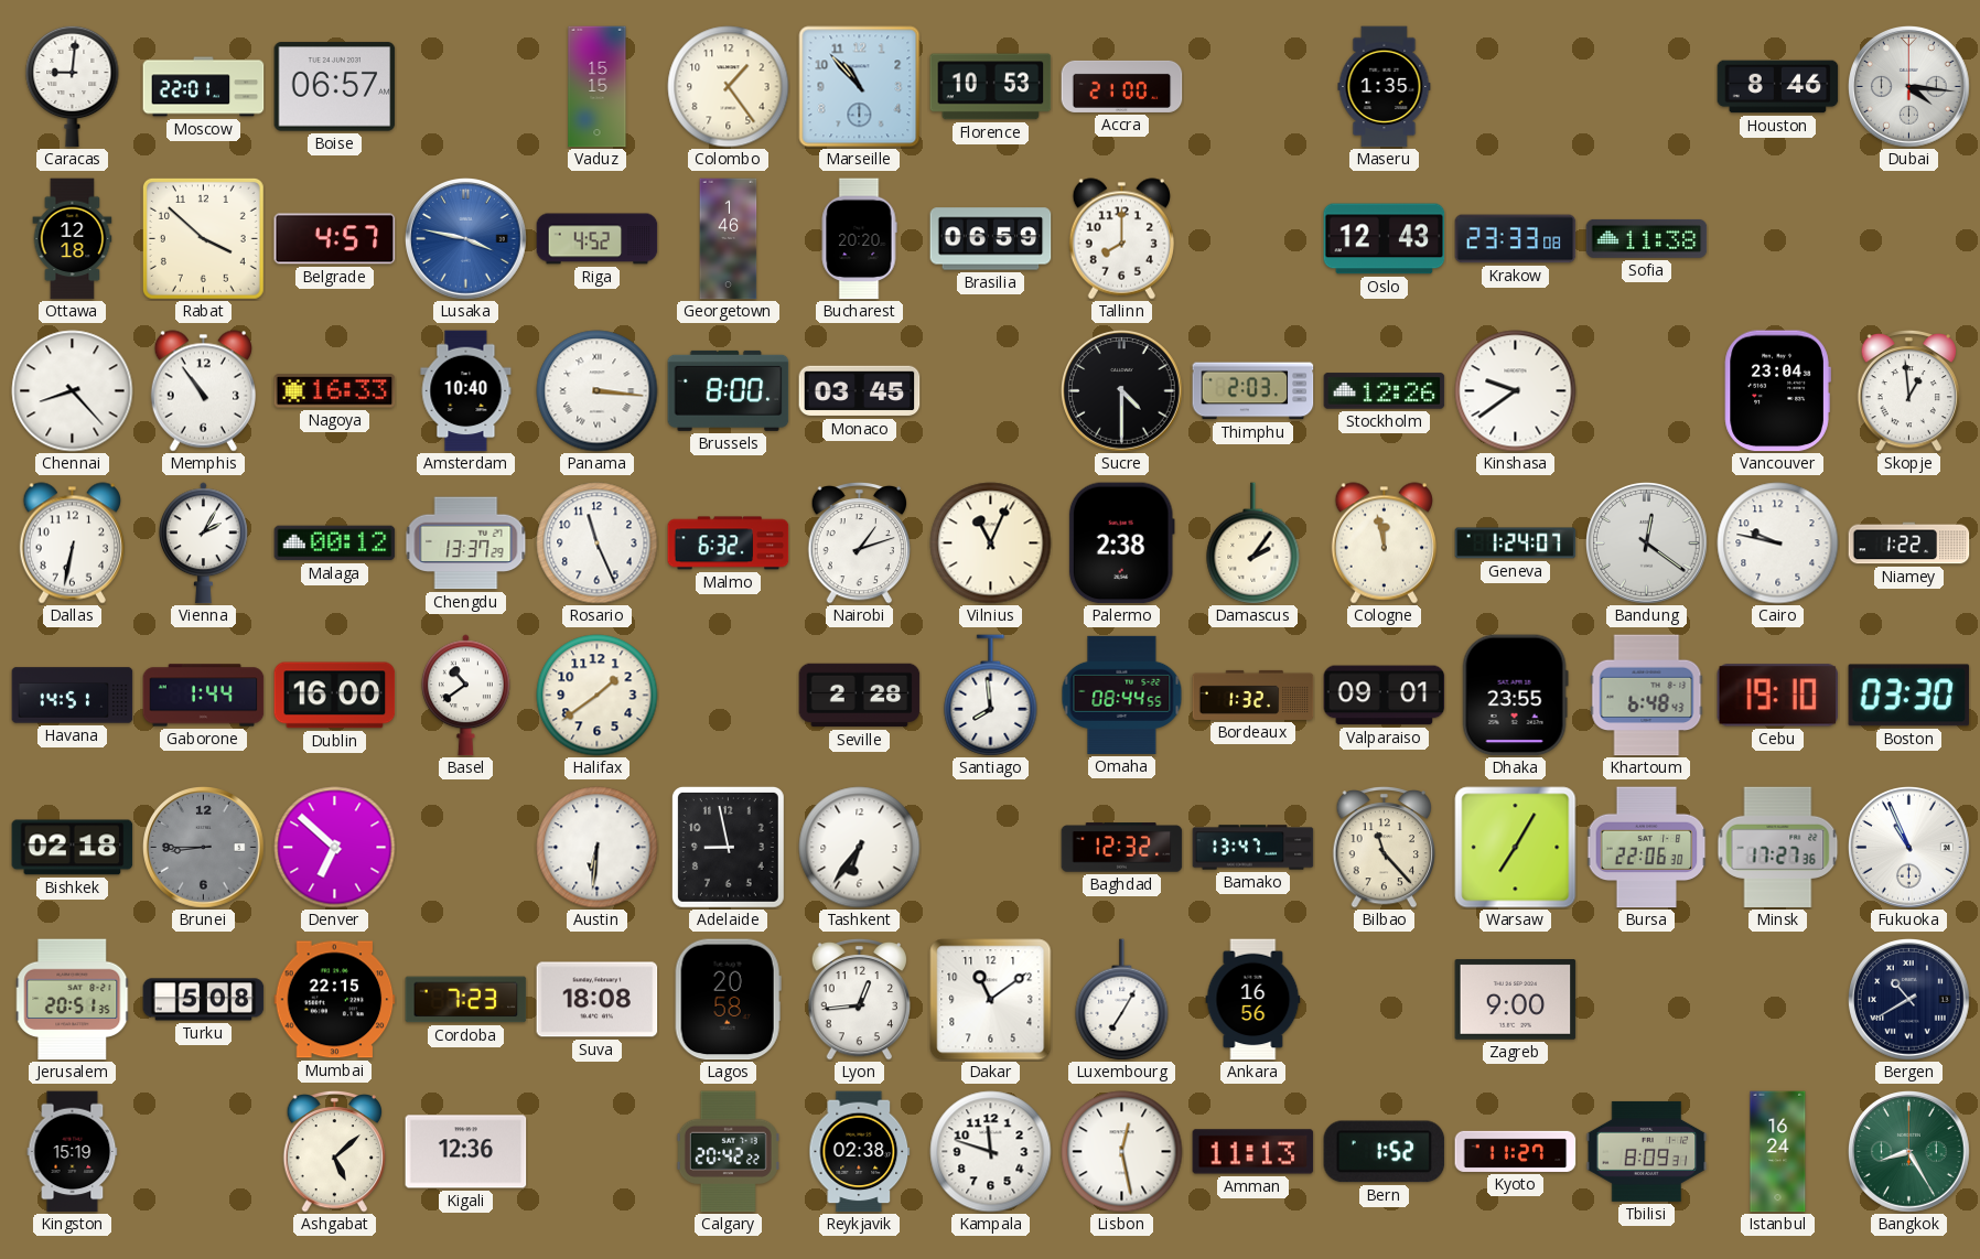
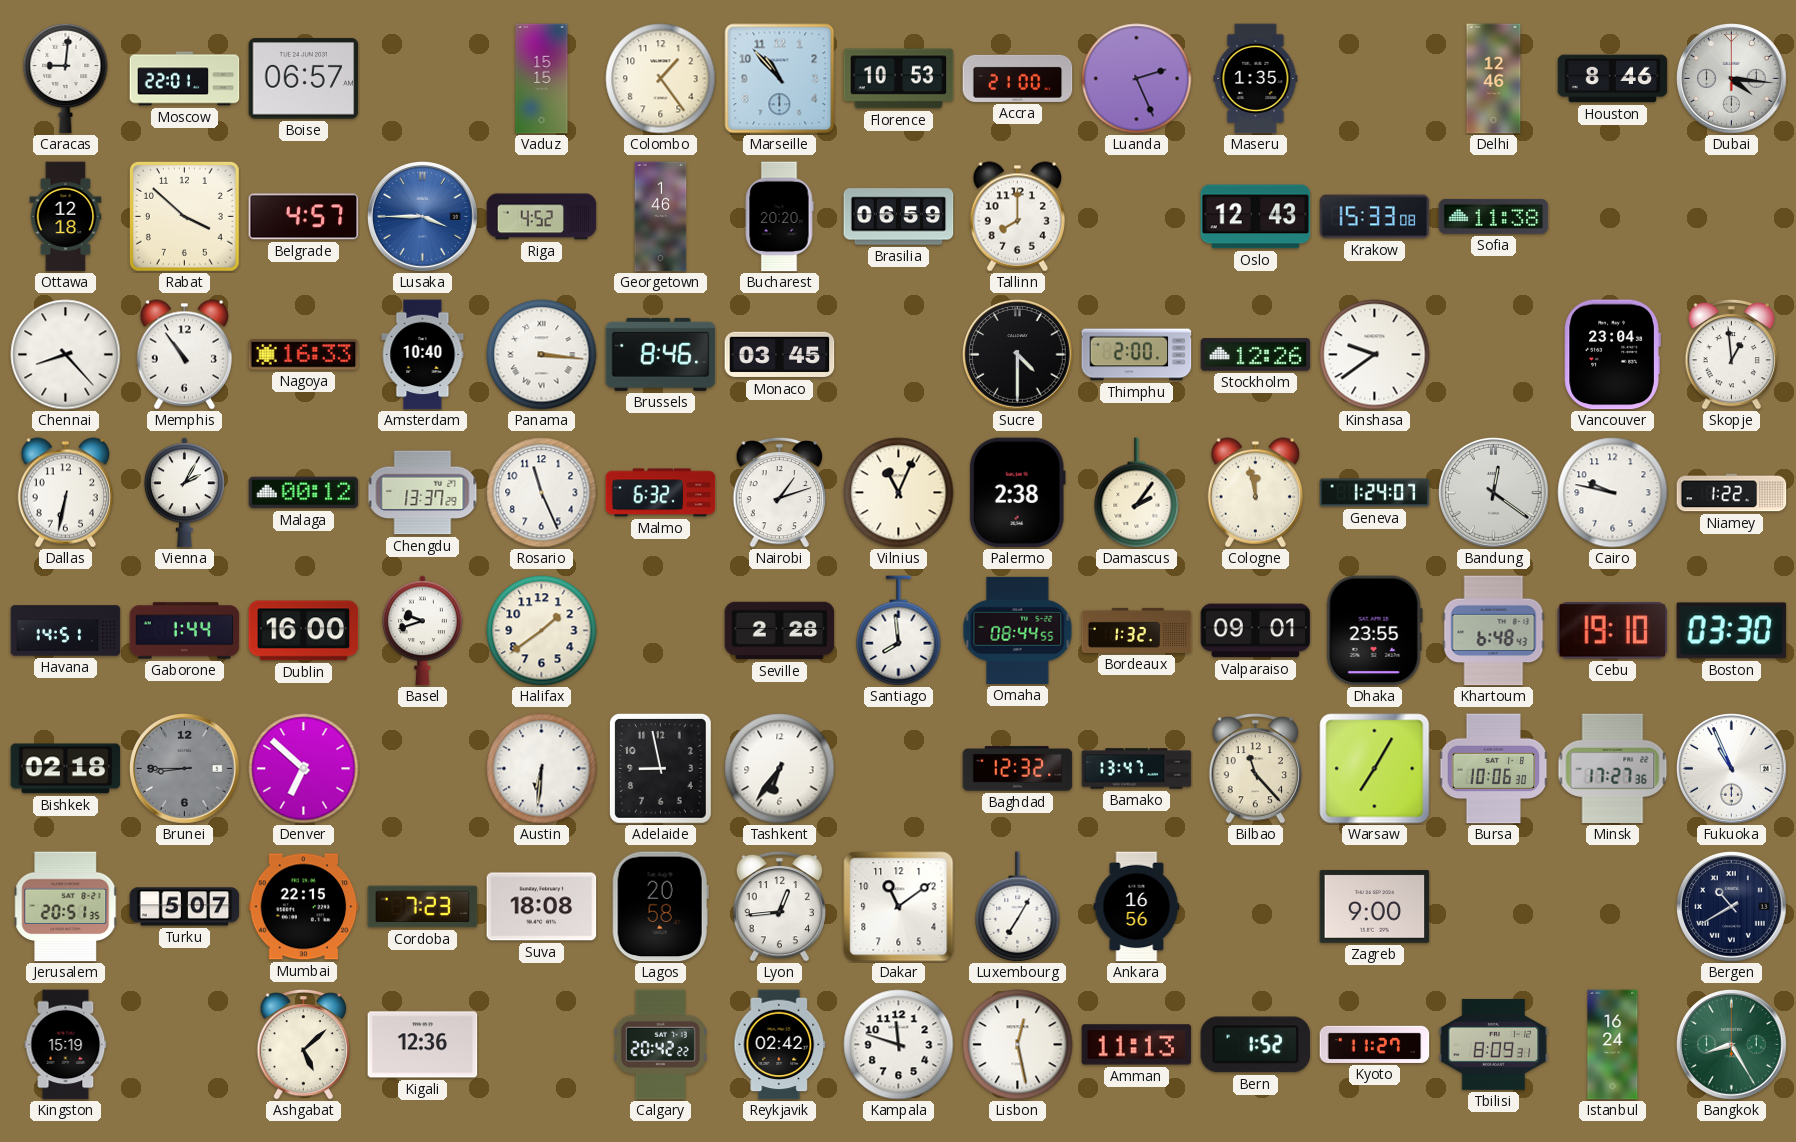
Luanda: none -> 2:26 (1137, 79)
Delhi: none -> 12:46 (1494, 79)
Lusaka: 3:47 -> 3:45 (423, 217)
Krakow: 23:33 -> 15:33 (1375, 217)
Brussels: 8:00 -> 8:46 (661, 354)
Thimphu: 2:03 -> 2:00 (1137, 355)
Basel: 10:39 -> 9:42 (422, 631)
Bursa: 22:06 -> 10:06 (1494, 769)
Turku: 5:08 -> 5:07 (185, 907)
Reykjavik: 02:38 -> 02:42 (780, 1045)
